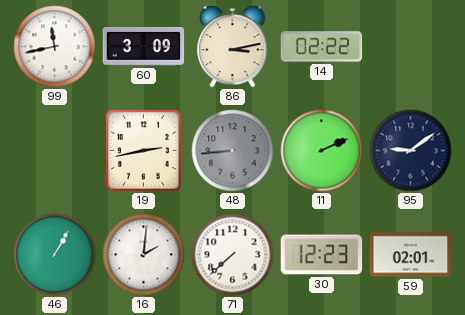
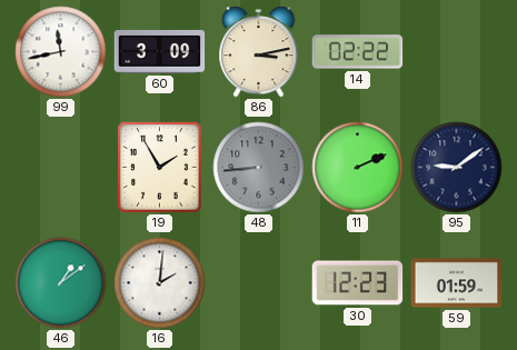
19: 2:43 -> 1:55 (160, 168)
46: 1:05 -> 1:09 (61, 283)
71: 7:38 -> none (233, 255)
59: 02:01 -> 01:59 (457, 283)
